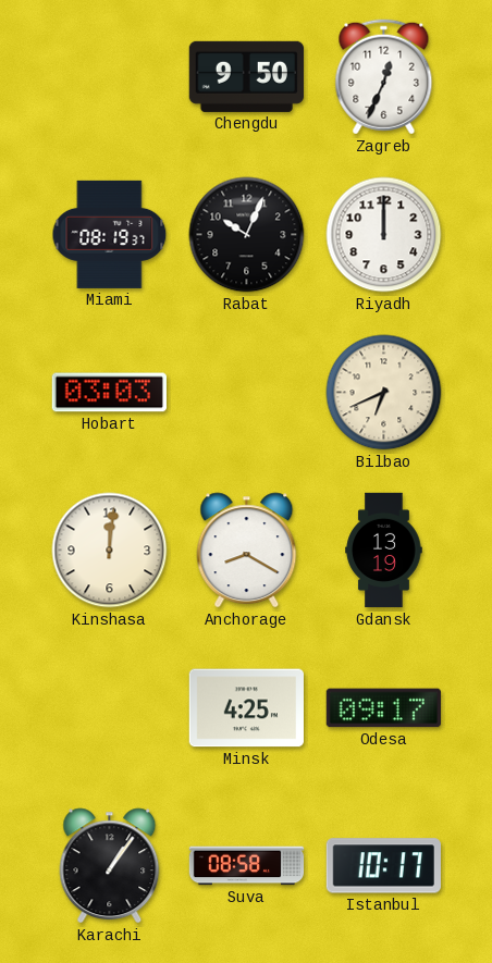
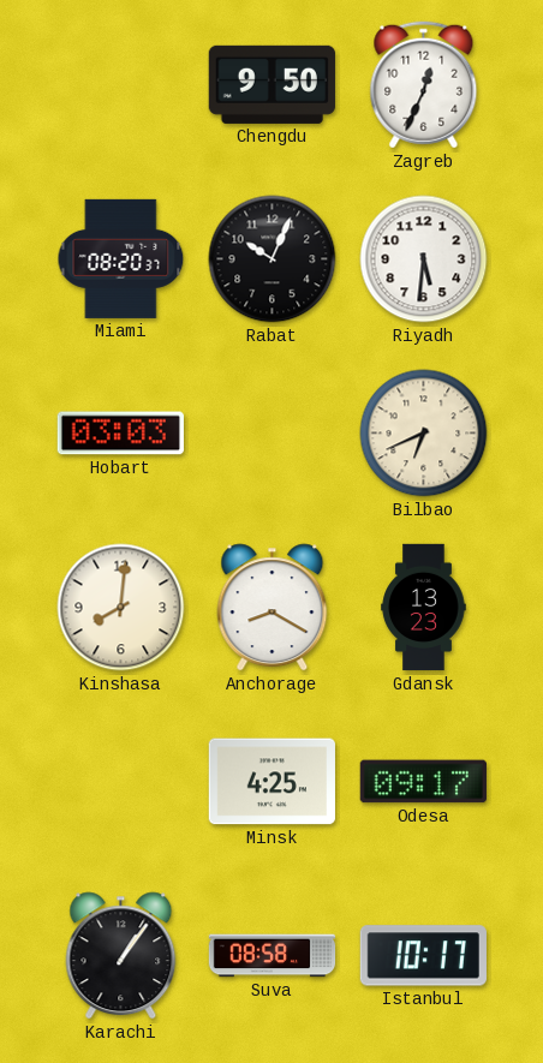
Miami: 08:19 -> 08:20 (121, 258)
Riyadh: 12:00 -> 5:31 (424, 259)
Kinshasa: 12:01 -> 8:01 (121, 608)
Gdansk: 13:19 -> 13:23 (424, 608)
